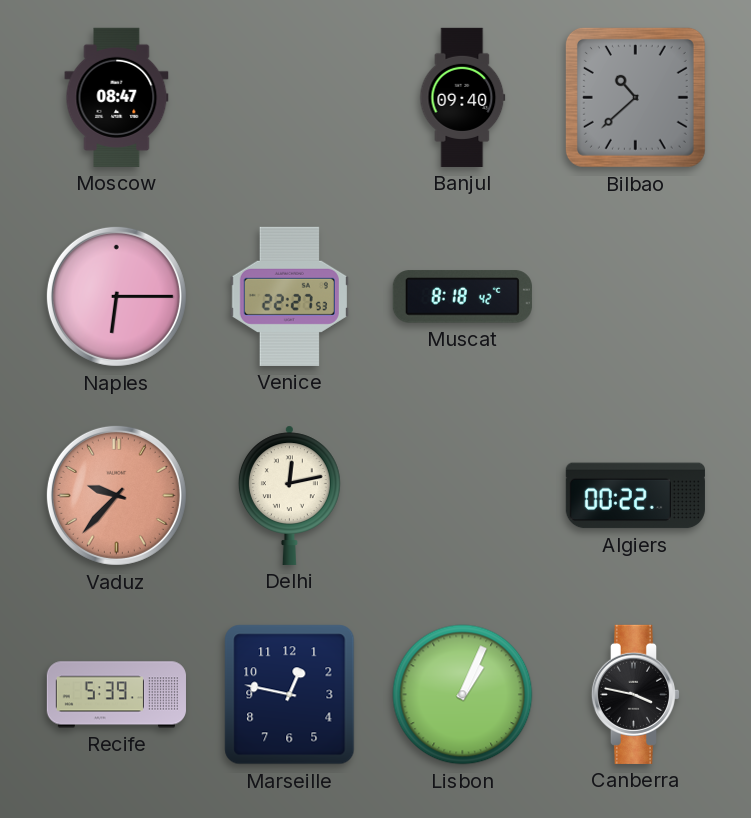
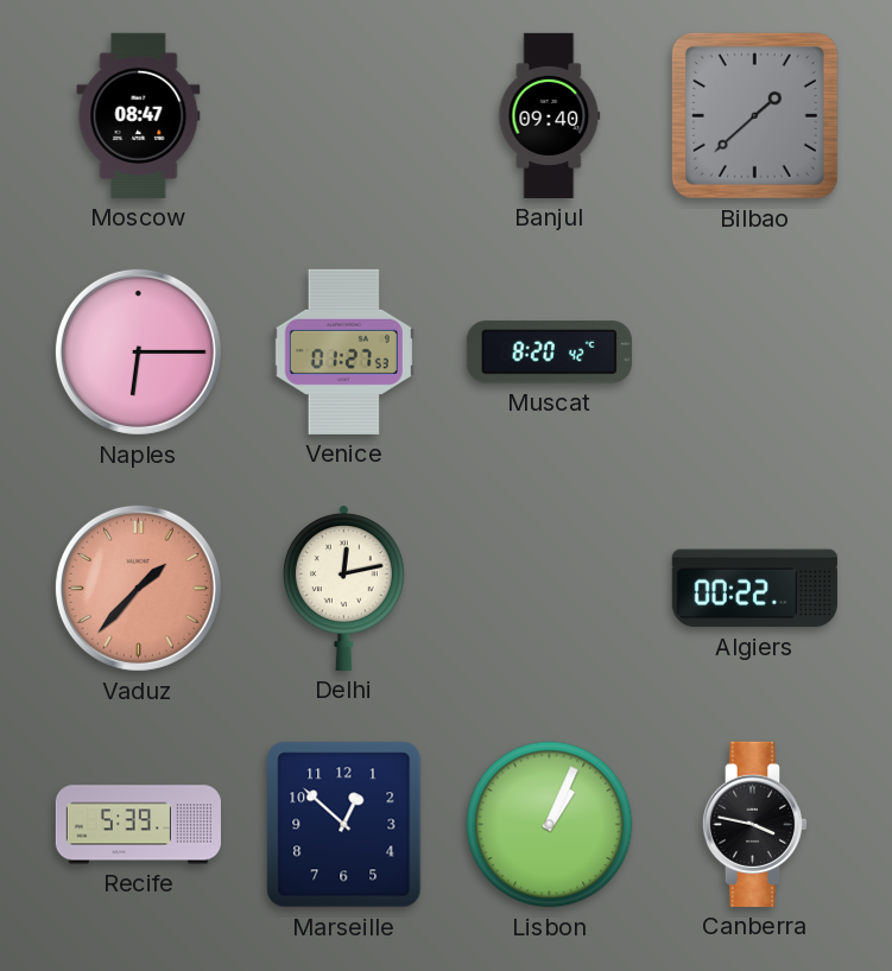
Bilbao: 10:38 -> 1:38 (754, 115)
Venice: 22:27 -> 01:27 (343, 351)
Muscat: 8:18 -> 8:20 (549, 353)
Vaduz: 9:37 -> 1:37 (138, 588)
Marseille: 12:47 -> 12:52 (344, 825)
